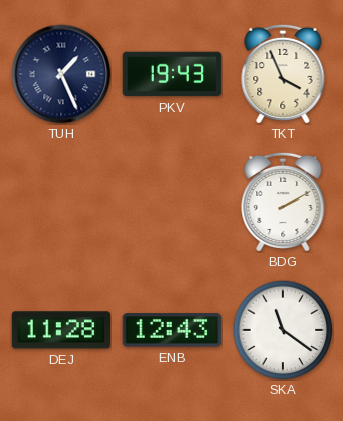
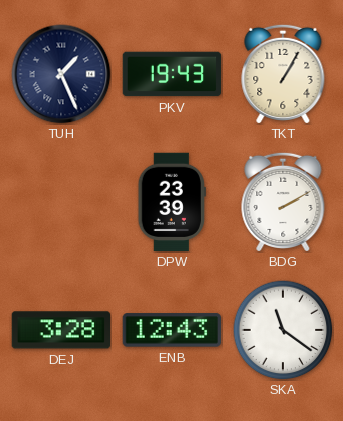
TKT: 3:56 -> 1:05 (283, 74)
DPW: none -> 23:39 (172, 202)
DEJ: 11:28 -> 3:28 (61, 330)
